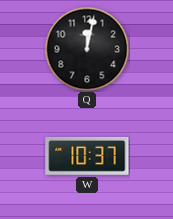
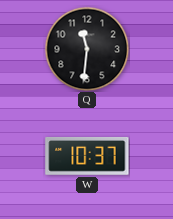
Q: 12:02 -> 11:31 (87, 49)
